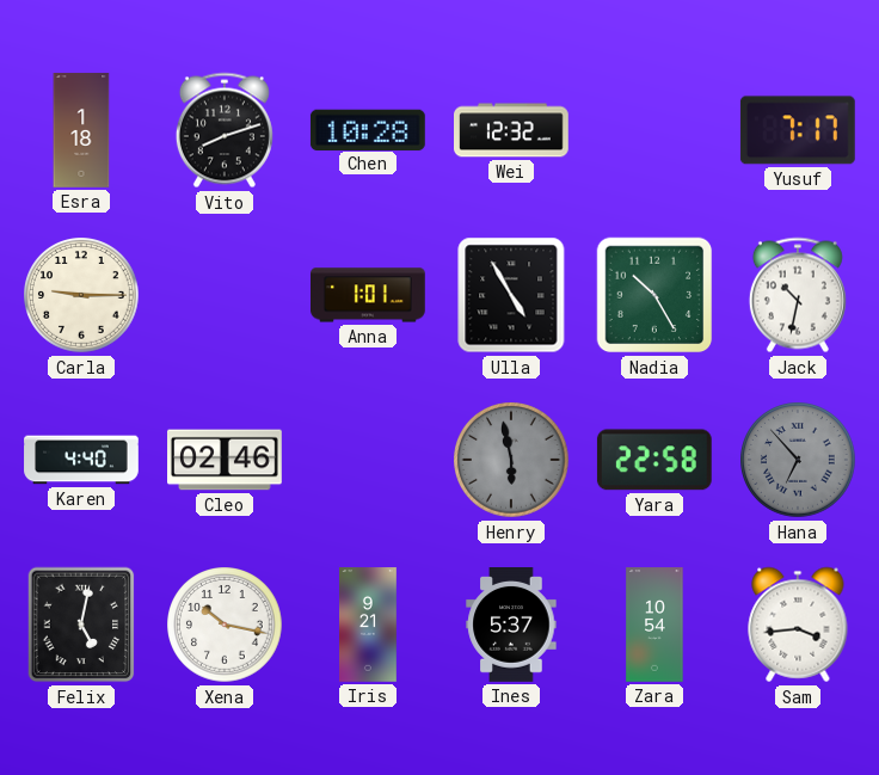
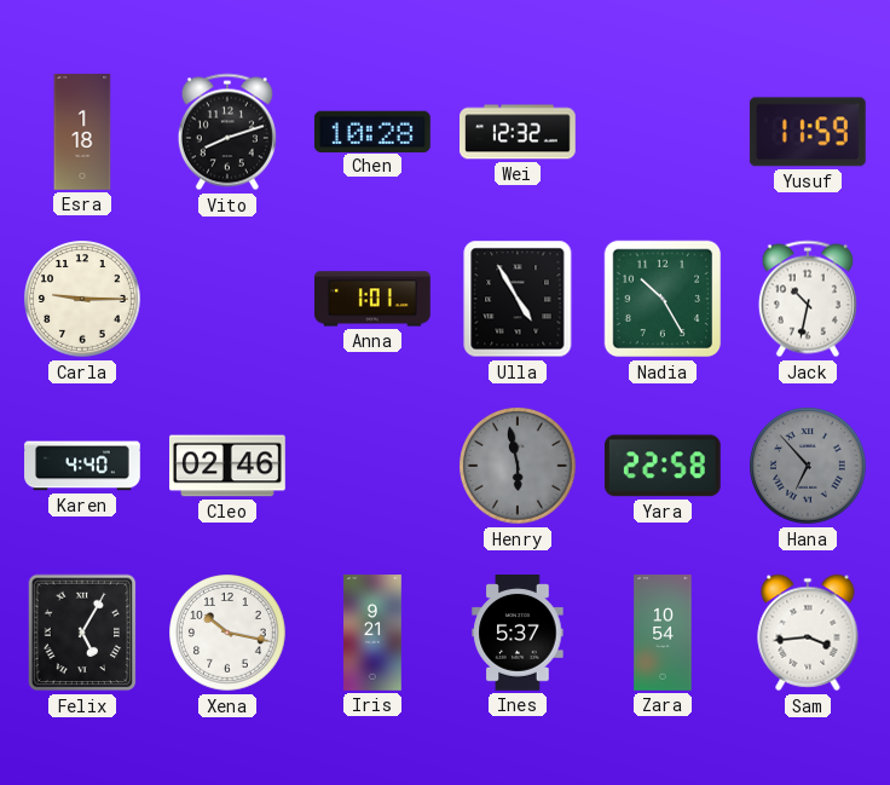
Yusuf: 7:17 -> 11:59 (808, 132)
Felix: 5:02 -> 5:05 (82, 633)
